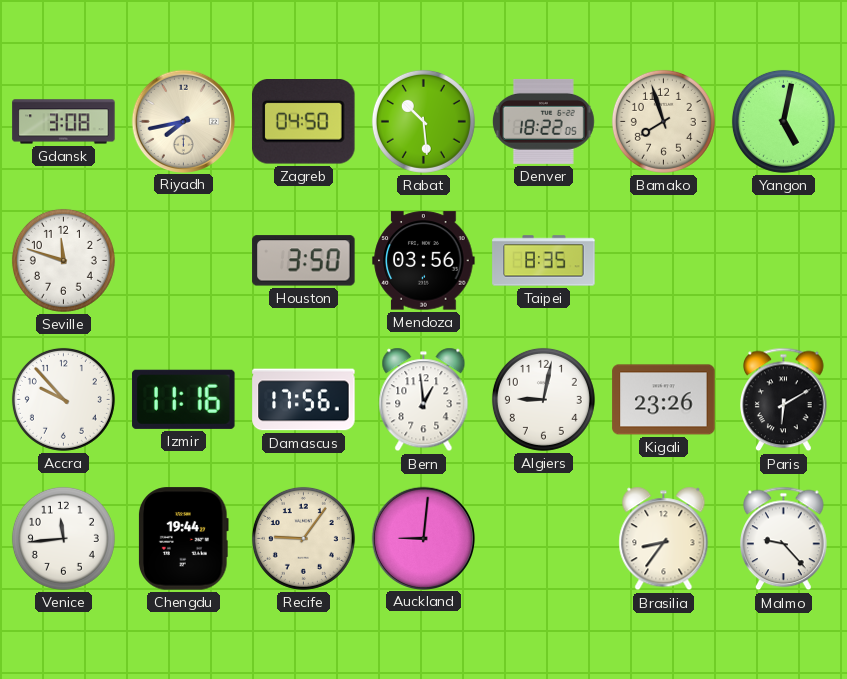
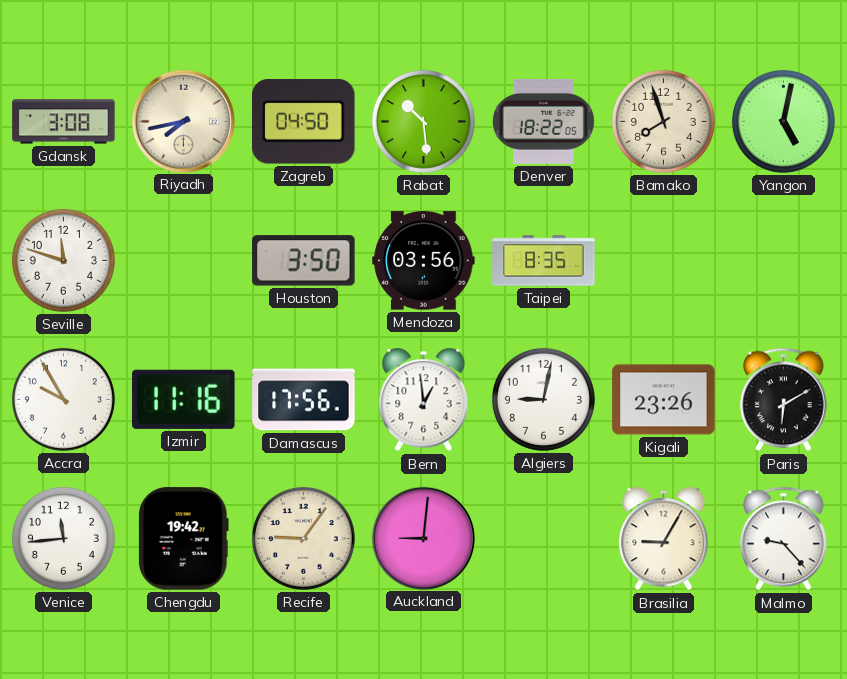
Accra: 9:53 -> 9:55 (63, 399)
Chengdu: 19:44 -> 19:42 (184, 539)
Brasilia: 8:36 -> 9:05 (664, 539)
